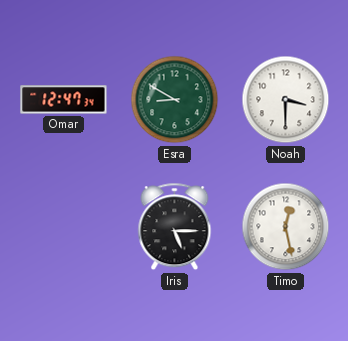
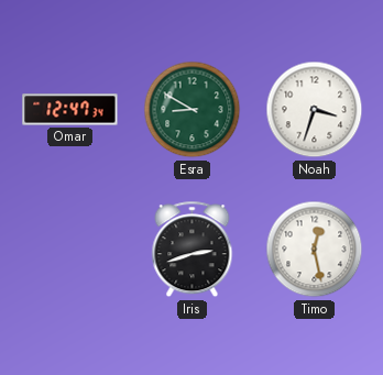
Noah: 3:30 -> 3:33 (315, 110)
Iris: 5:15 -> 2:42 (193, 250)
